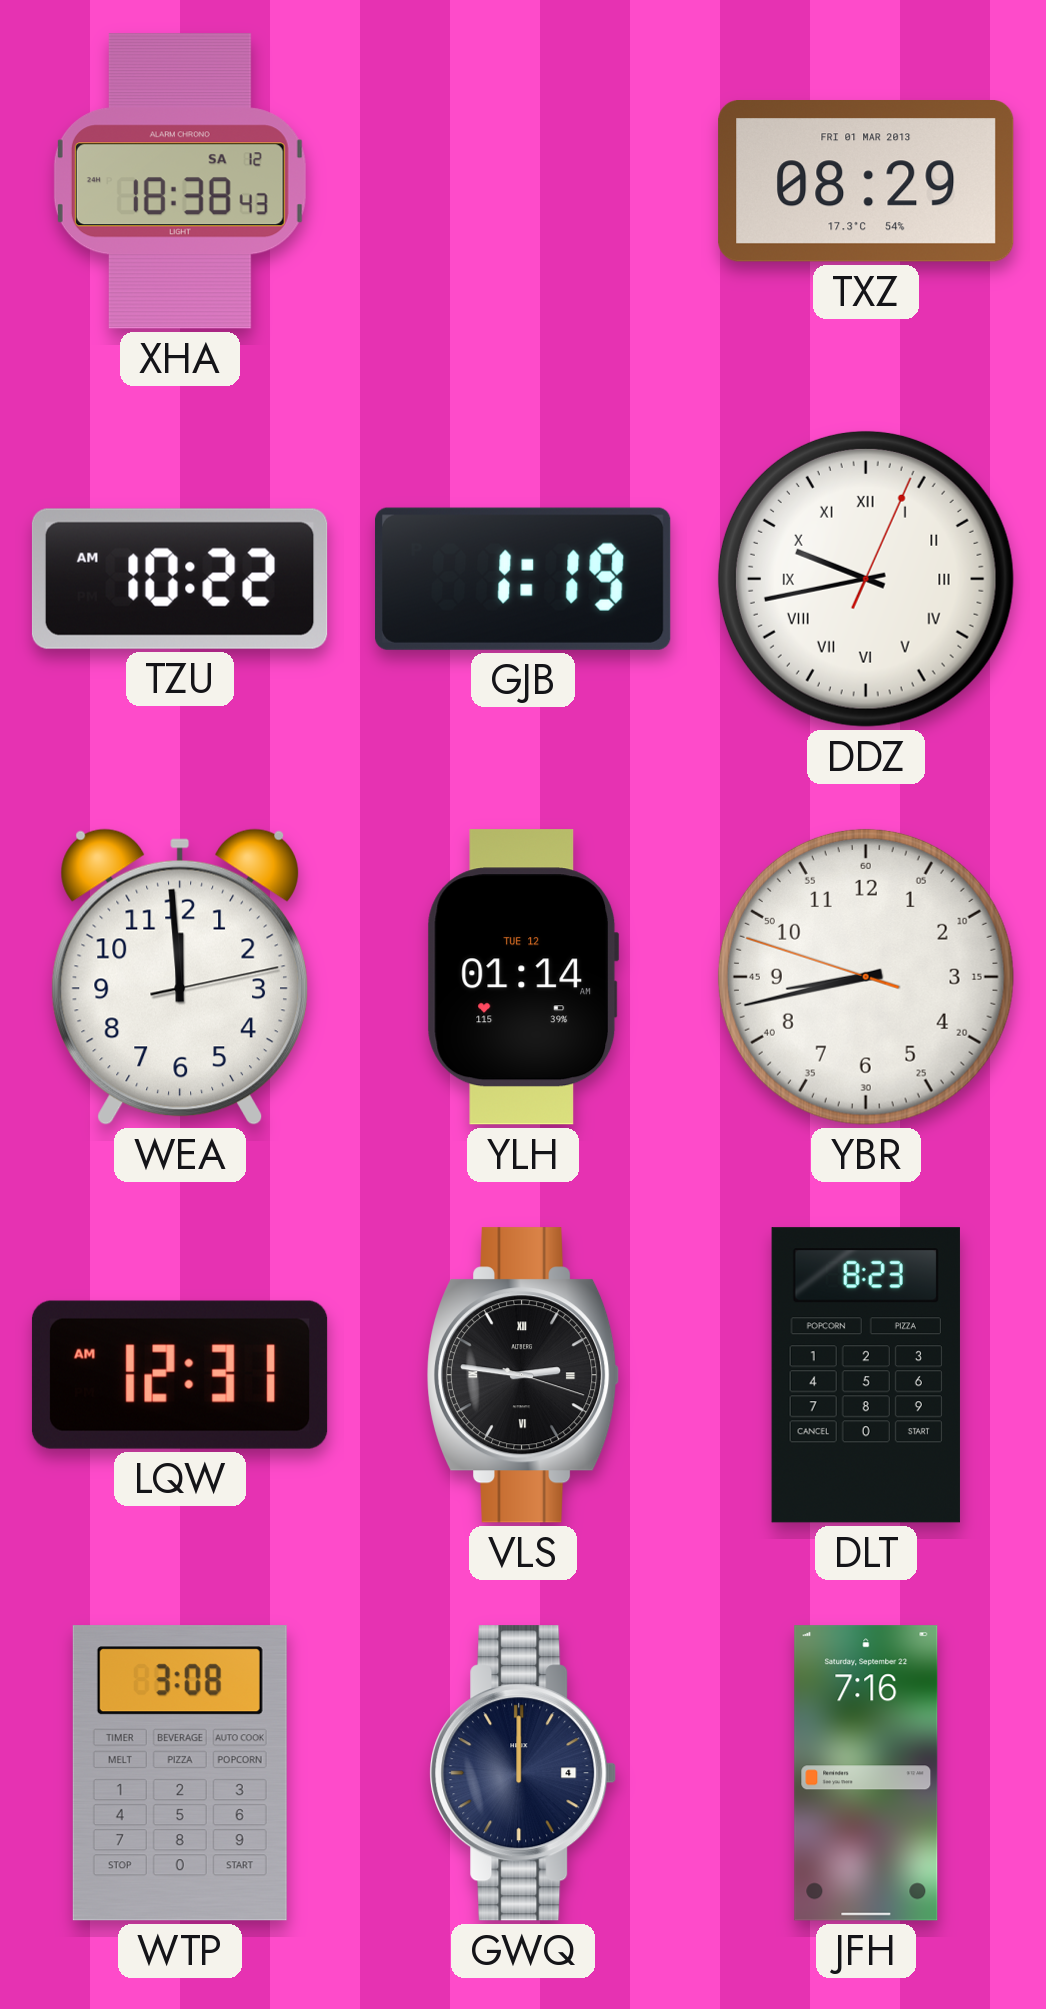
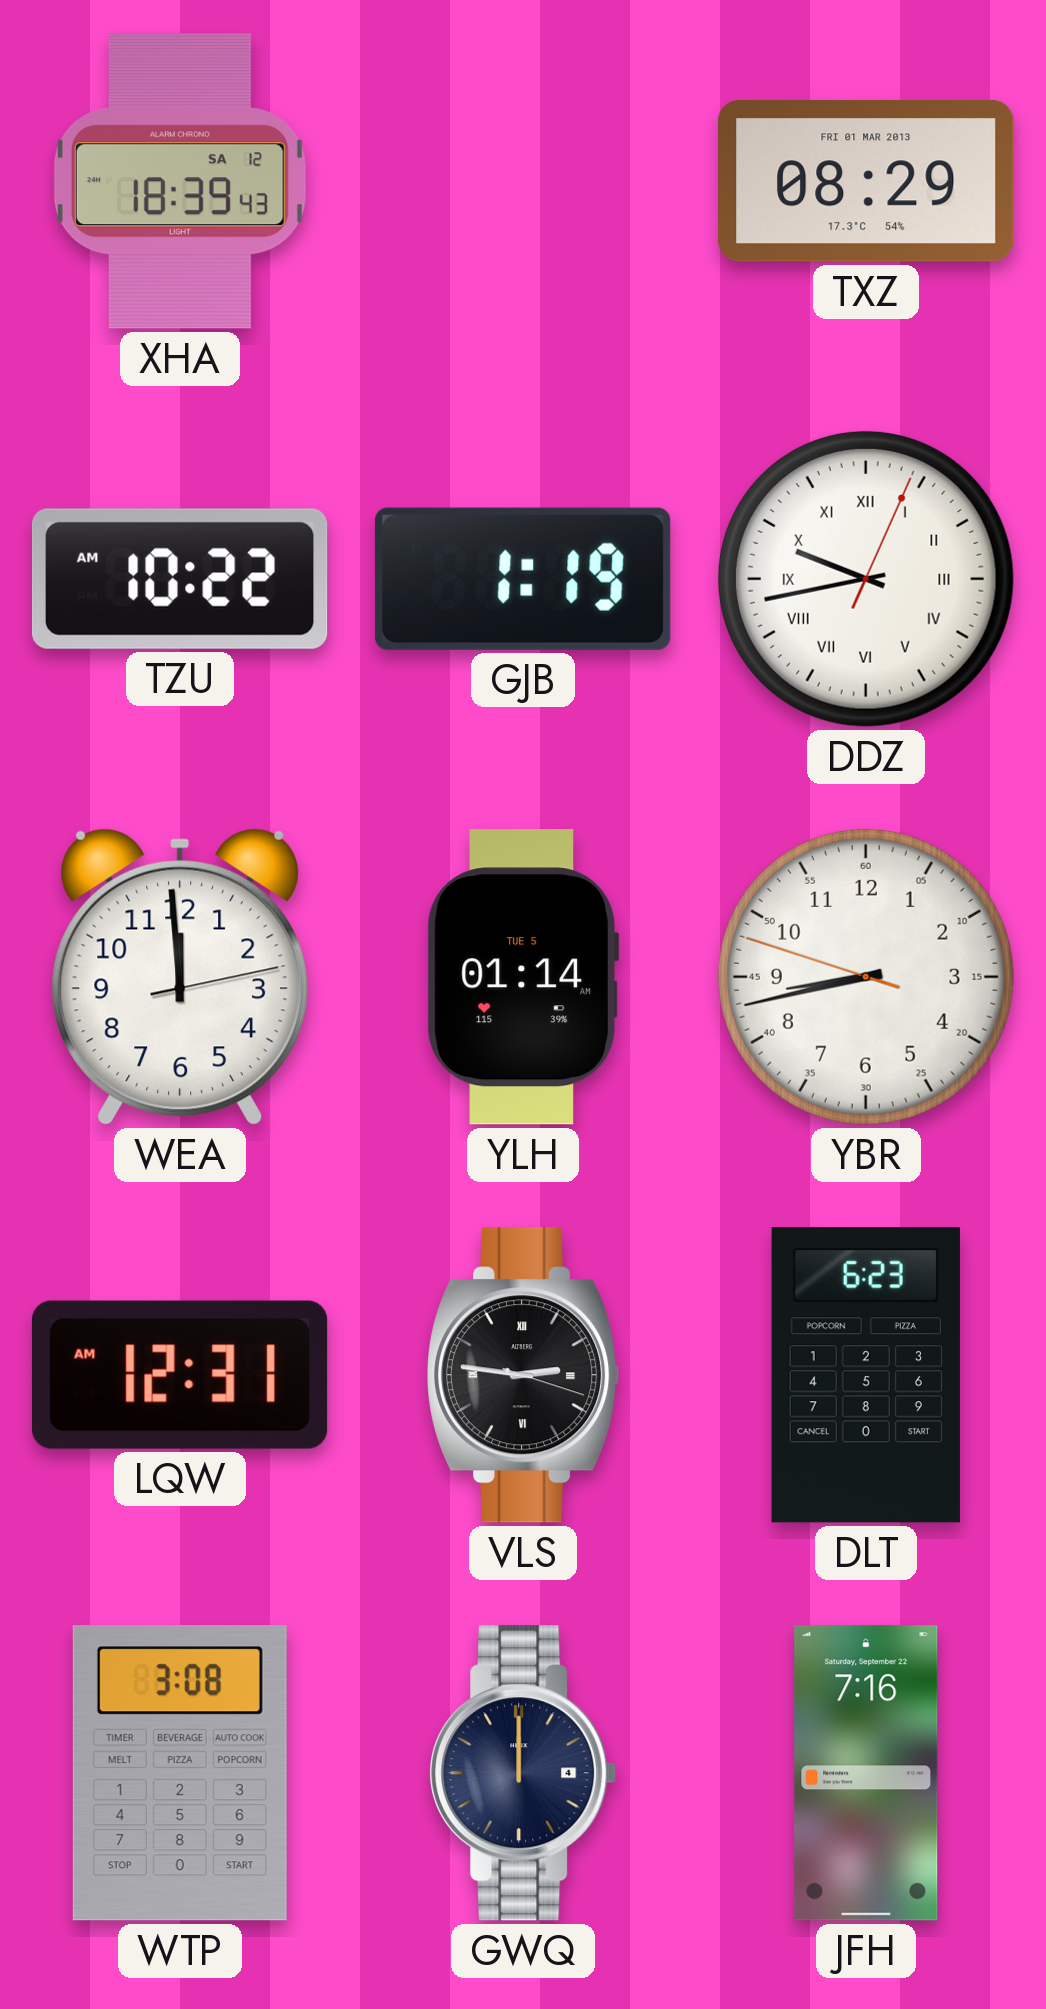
XHA: 18:38 -> 18:39 (180, 181)
YLH date: TUE 12 -> TUE 5 (523, 977)
DLT: 8:23 -> 6:23 (866, 1375)
